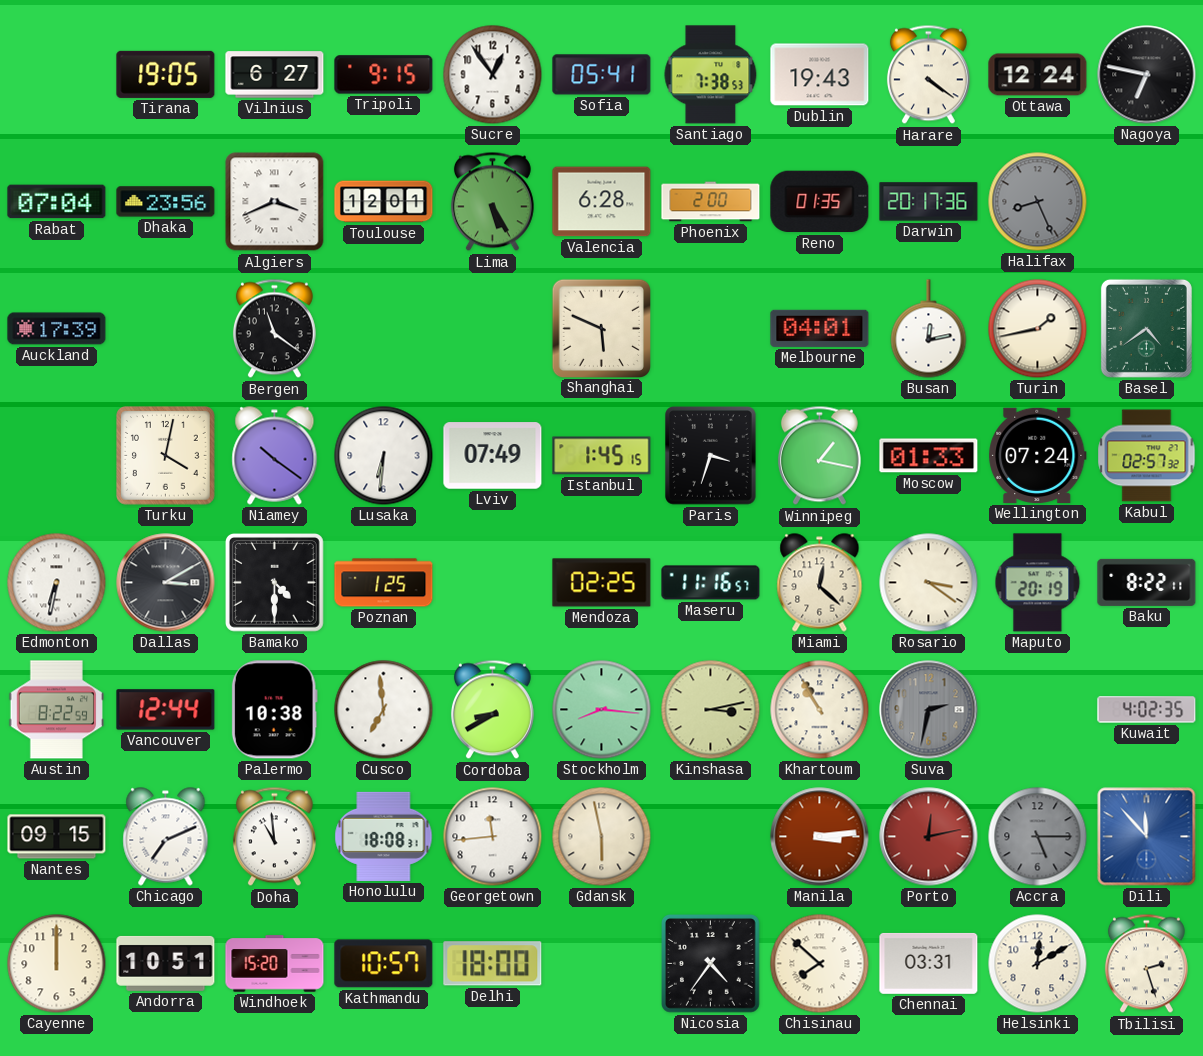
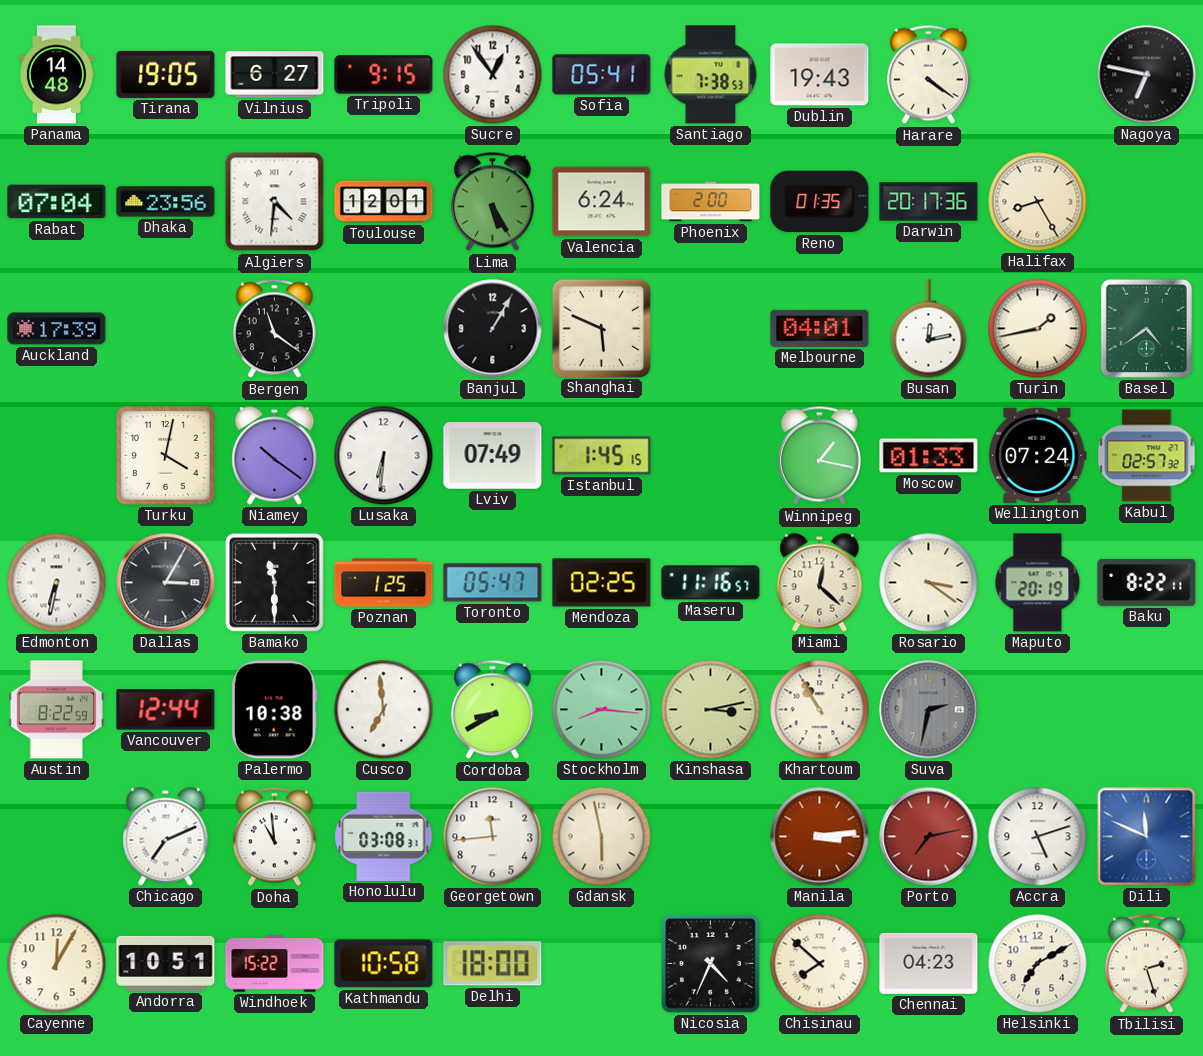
Panama: none -> 14:48 (56, 75)
Ottawa: 12:24 -> none (1038, 75)
Algiers: 3:41 -> 4:31 (275, 202)
Valencia: 6:28 -> 6:24 (602, 202)
Halifax: 8:26 -> 8:25 (1038, 202)
Halifax dial: grey -> cream (1038, 202)
Banjul: none -> 1:05 (493, 329)
Paris: 3:33 -> none (711, 456)
Dallas: 3:10 -> 3:05 (166, 583)
Bamako: 4:30 -> 11:30 (275, 583)
Toronto: none -> 05:47 (493, 583)
Kuwait: 4:02 -> none (1147, 710)
Nantes: 09:15 -> none (57, 837)
Honolulu: 18:08 -> 03:08 (384, 836)
Porto: 12:13 -> 7:13 (929, 837)
Accra: 5:15 -> 5:12 (1038, 837)
Accra dial: grey -> white (1038, 837)
Dili: 11:53 -> 11:49 (1147, 837)
Cayenne: 12:00 -> 12:05 (57, 964)
Windhoek: 15:20 -> 15:22 (275, 964)
Kathmandu: 10:57 -> 10:58 (384, 964)
Nicosia: 4:36 -> 4:34 (711, 964)
Chennai: 03:31 -> 04:23 (929, 963)
Helsinki: 12:10 -> 7:10 (1038, 964)
